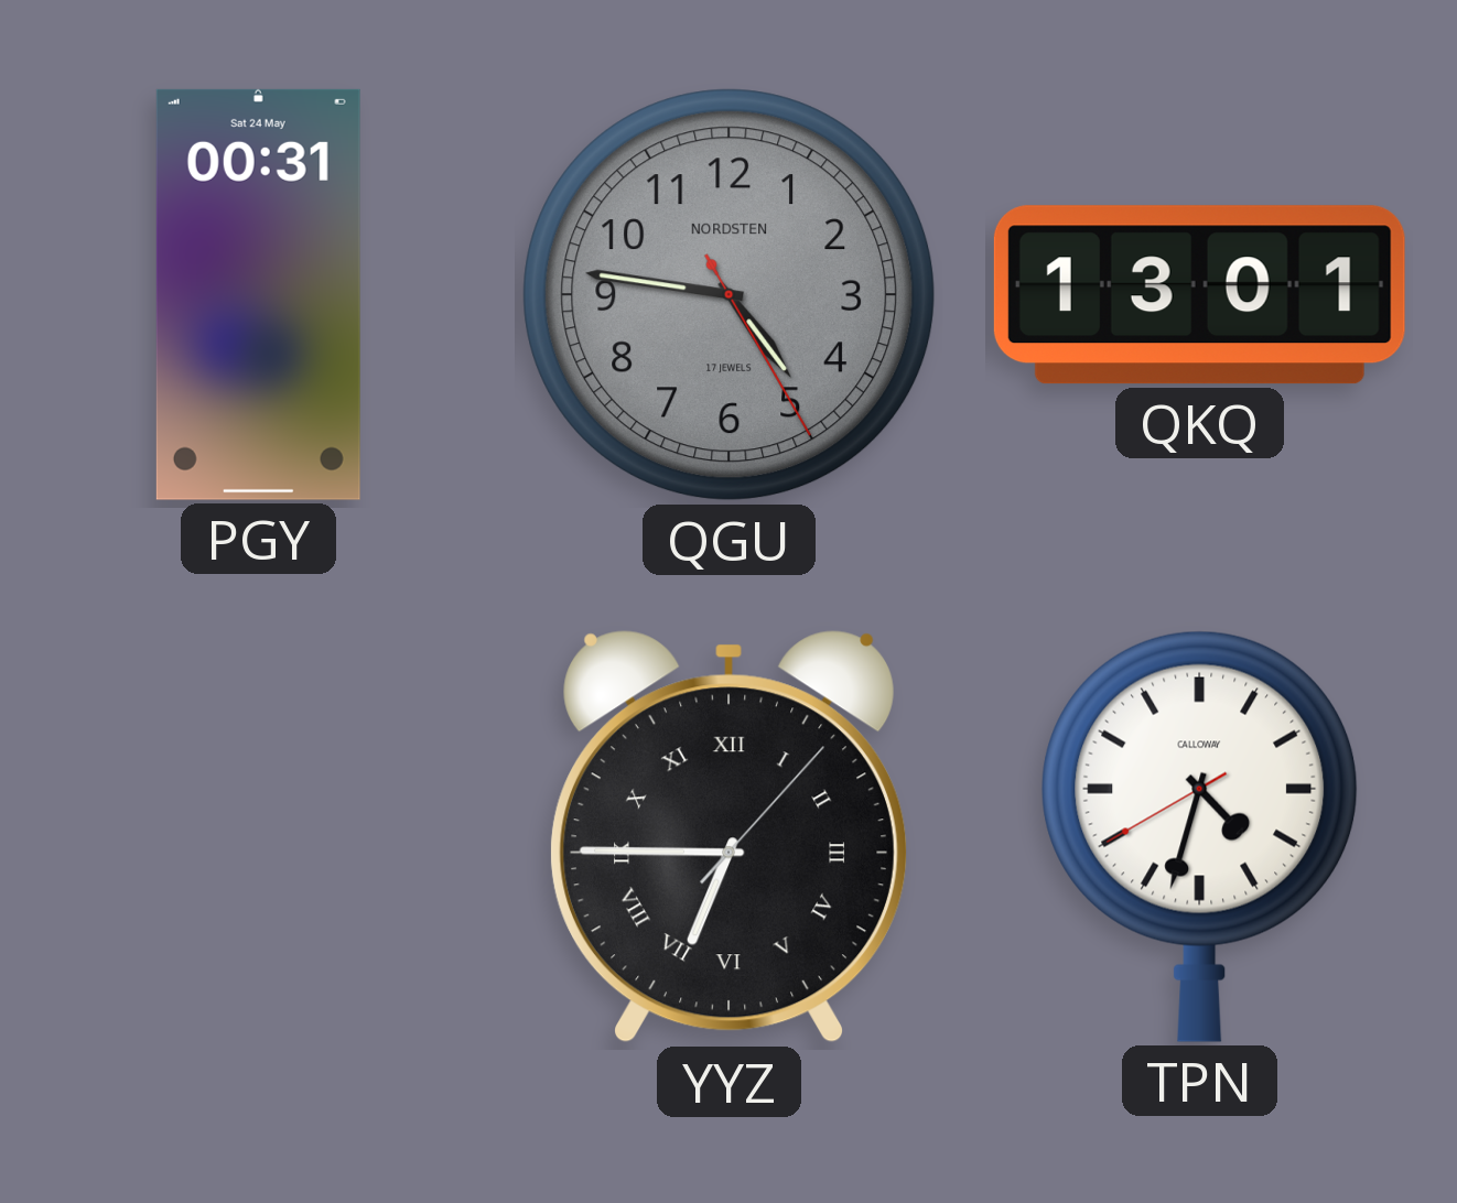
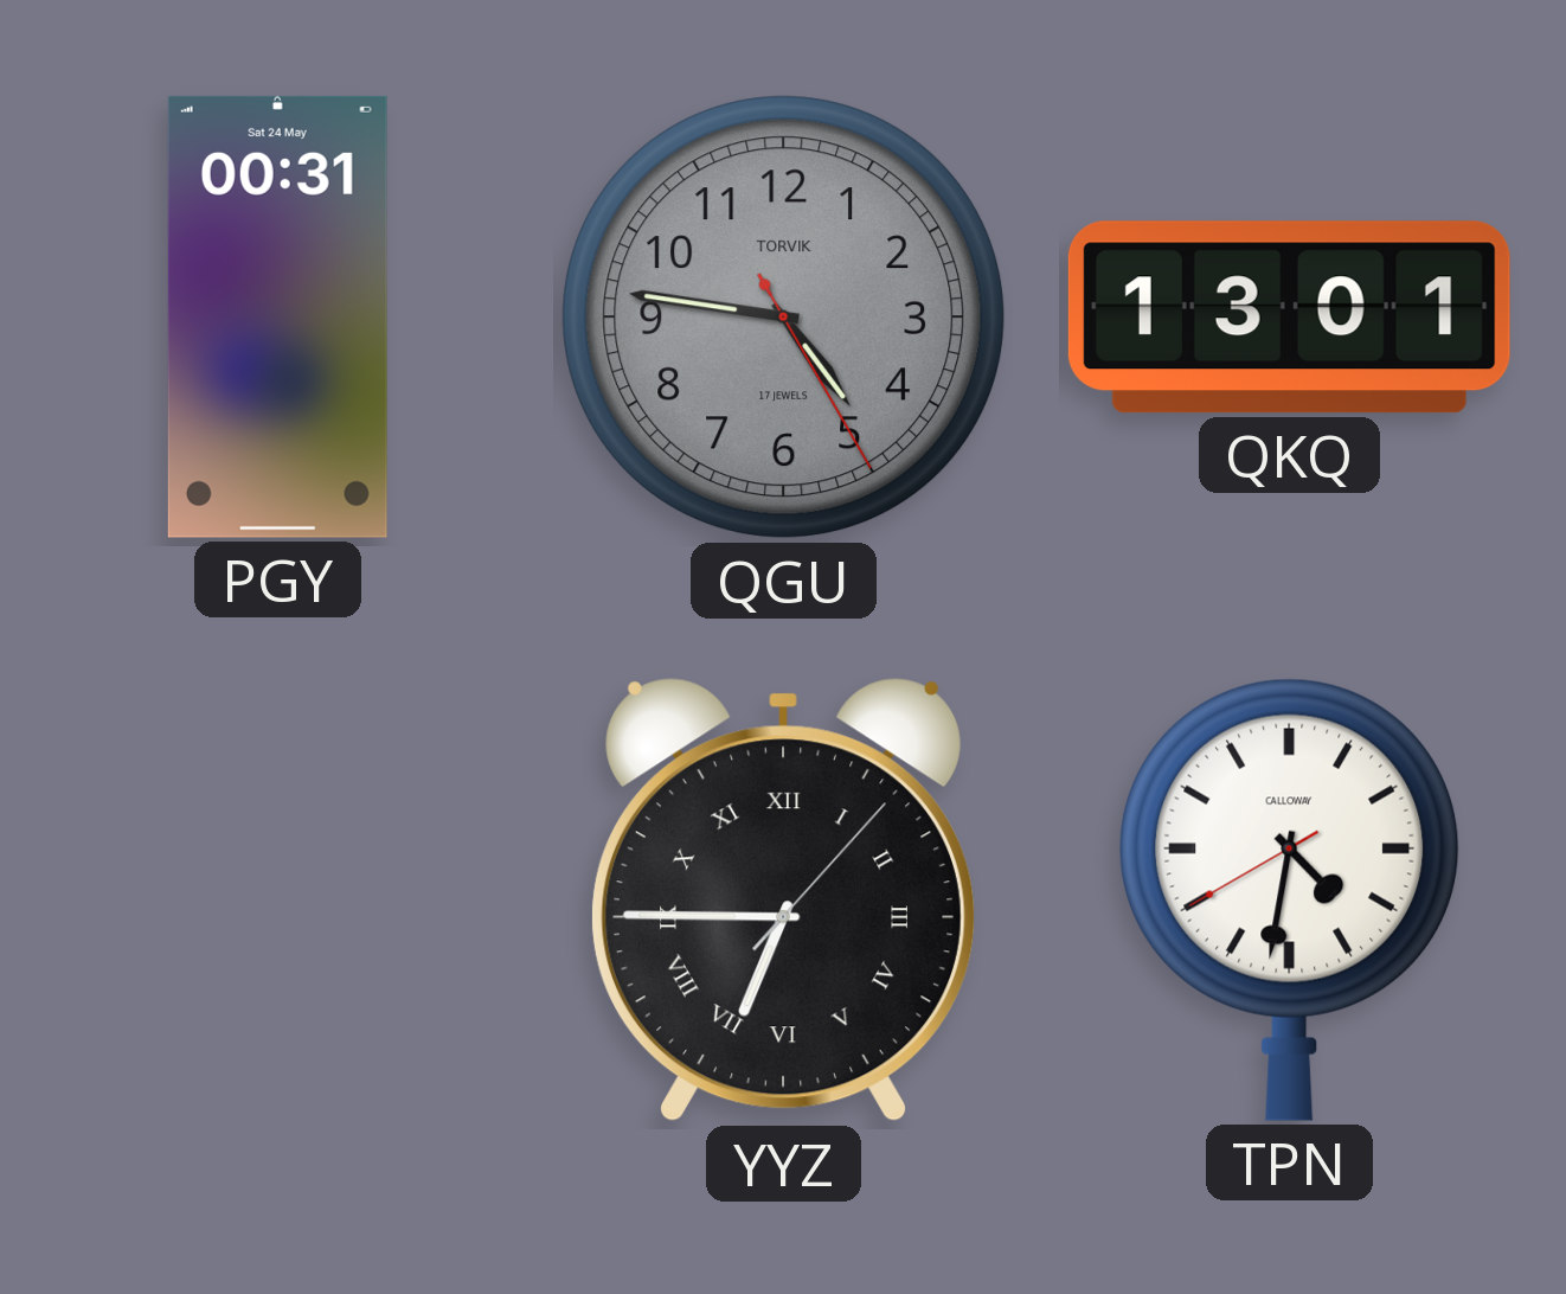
QGU brand: NORDSTEN -> TORVIK (784, 318)
TPN: 4:32 -> 4:31 (1290, 899)
